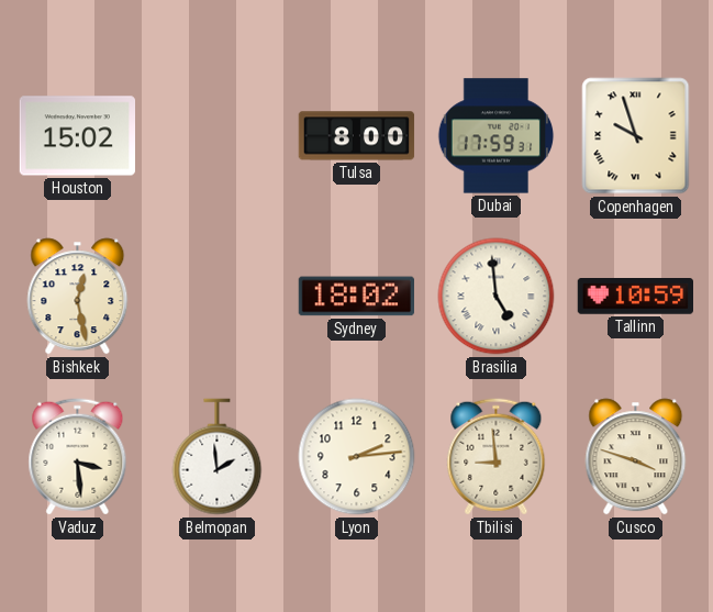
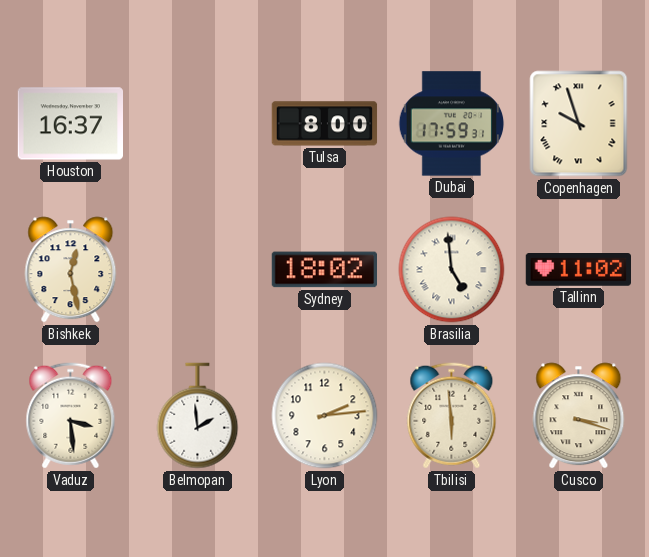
Houston: 15:02 -> 16:37 (70, 124)
Tallinn: 10:59 -> 11:02 (578, 270)
Tbilisi: 8:59 -> 5:59 (452, 416)
Cusco: 3:48 -> 3:18 (579, 416)
